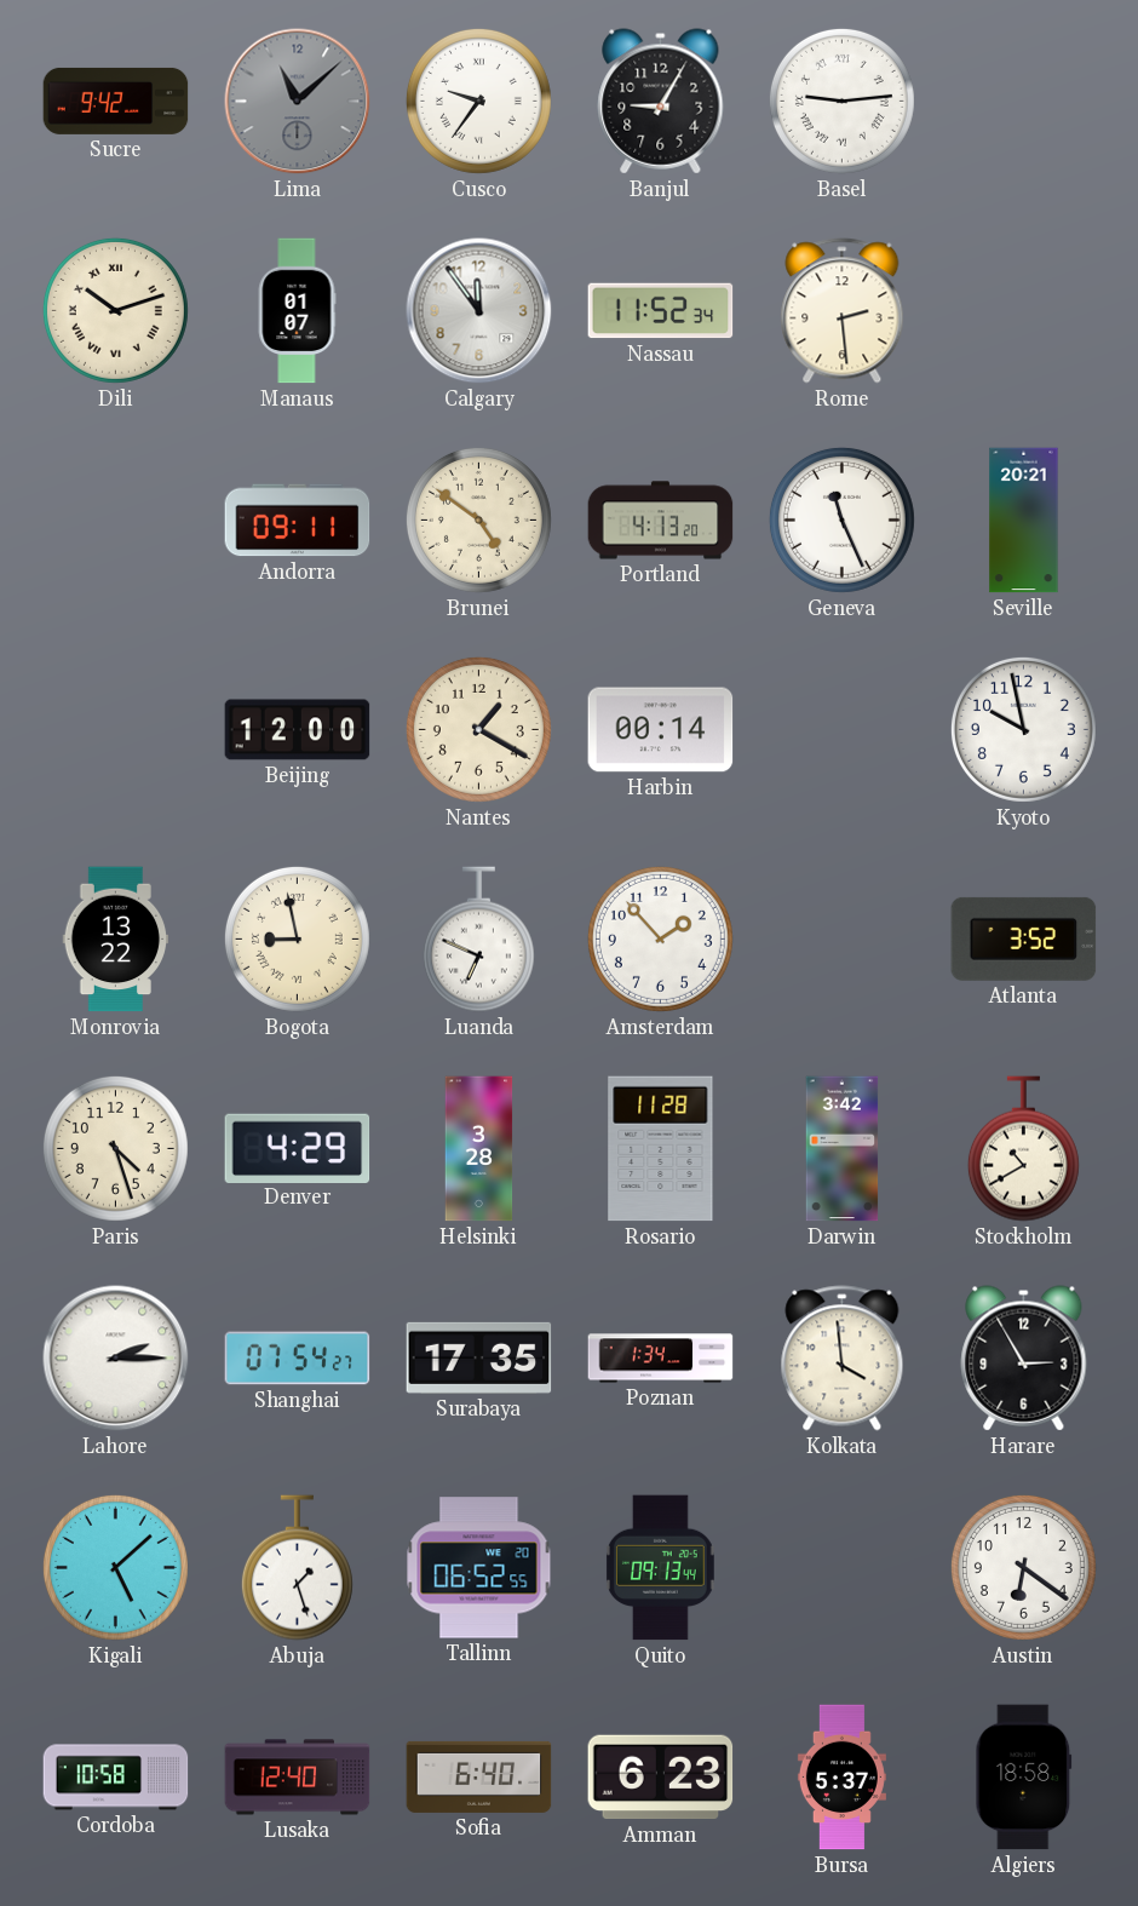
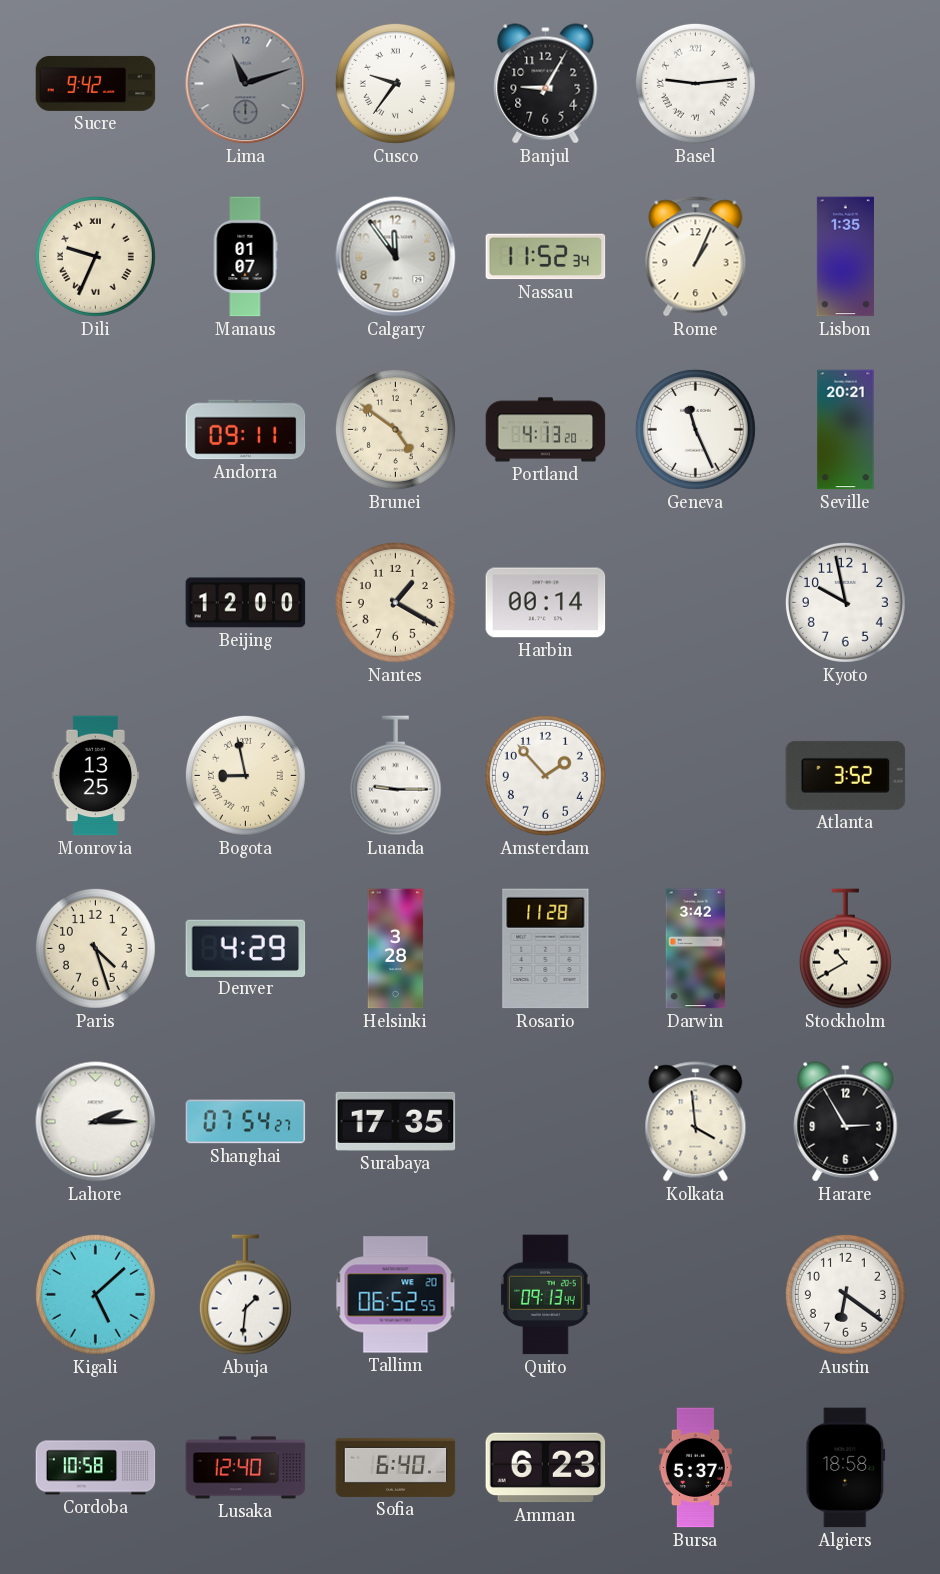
Lima: 11:08 -> 11:12 (246, 84)
Dili: 10:12 -> 9:34 (95, 256)
Rome: 2:29 -> 1:04 (696, 257)
Lisbon: none -> 1:35 (845, 257)
Monrovia: 13:22 -> 13:25 (96, 776)
Luanda: 6:49 -> 9:15 (395, 776)
Poznan: 1:34 -> none (661, 1359)
Abuja: 1:27 -> 1:31 (245, 1295)
